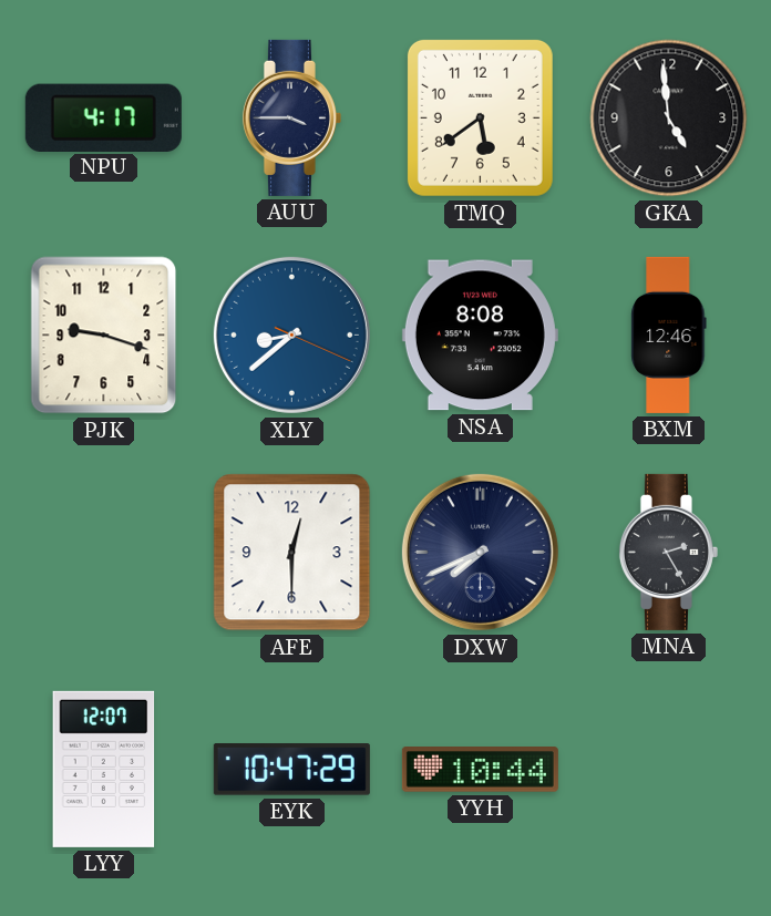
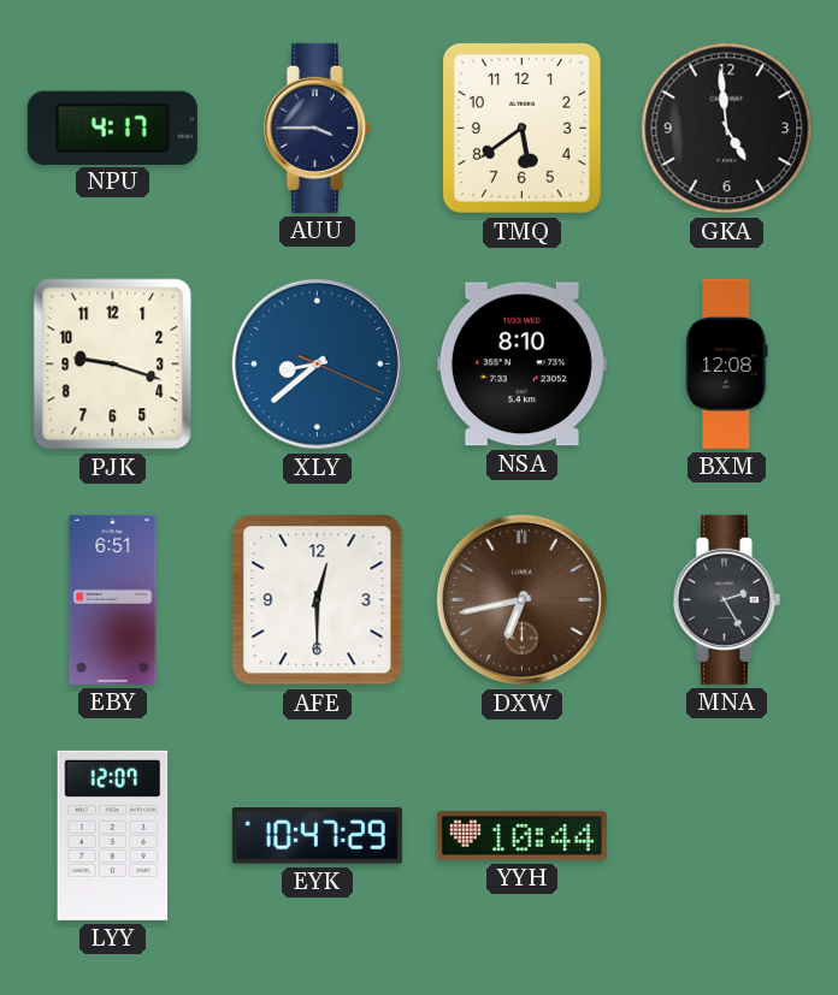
NSA: 8:08 -> 8:10 (521, 365)
BXM: 12:46 -> 12:08 (727, 363)
EBY: none -> 6:51 (113, 599)
DXW: 7:41 -> 6:43 (521, 599)
DXW dial: navy -> brown (521, 599)
